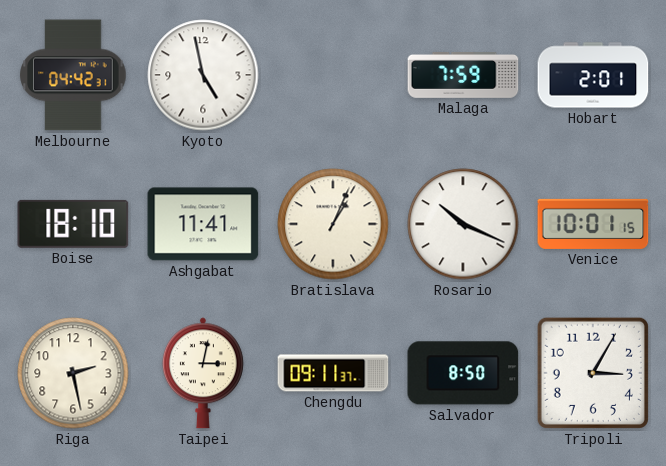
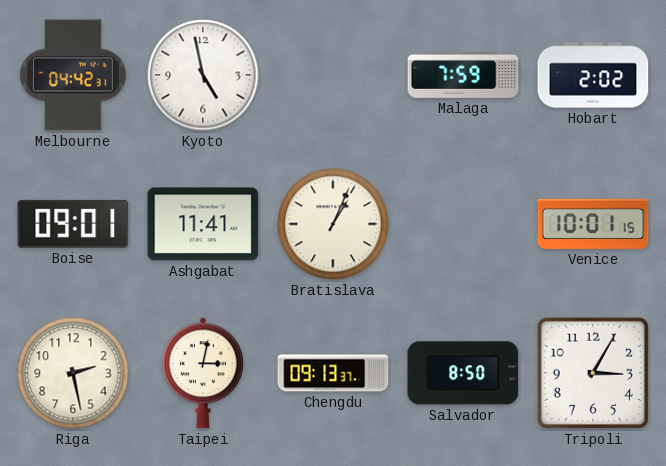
Hobart: 2:01 -> 2:02 (593, 75)
Boise: 18:10 -> 09:01 (73, 224)
Rosario: 10:19 -> none (463, 224)
Chengdu: 09:11 -> 09:13 (333, 373)
